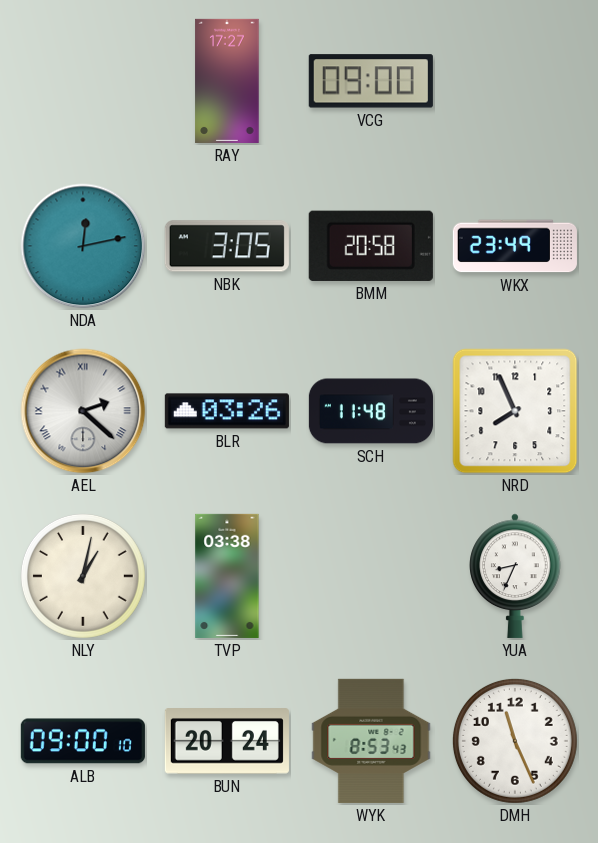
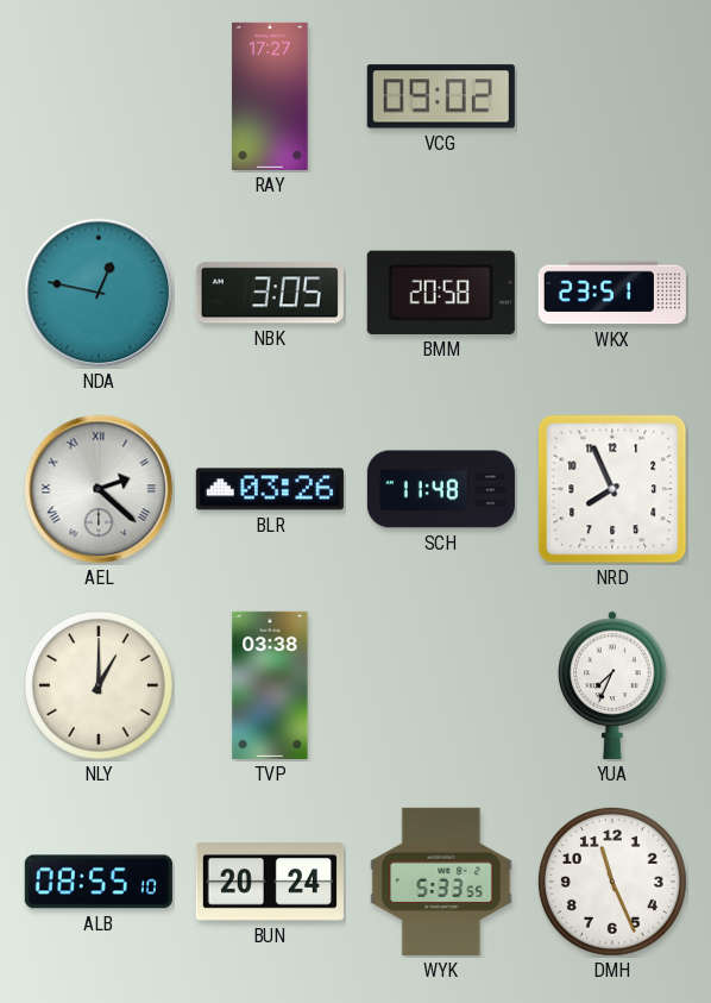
VCG: 09:00 -> 09:02 (441, 96)
NDA: 12:13 -> 12:47 (99, 293)
WKX: 23:49 -> 23:51 (612, 293)
NLY: 1:02 -> 1:00 (99, 685)
YUA: 8:34 -> 7:34 (612, 685)
ALB: 09:00 -> 08:55 (99, 882)
WYK: 8:53 -> 5:33 (441, 882)
